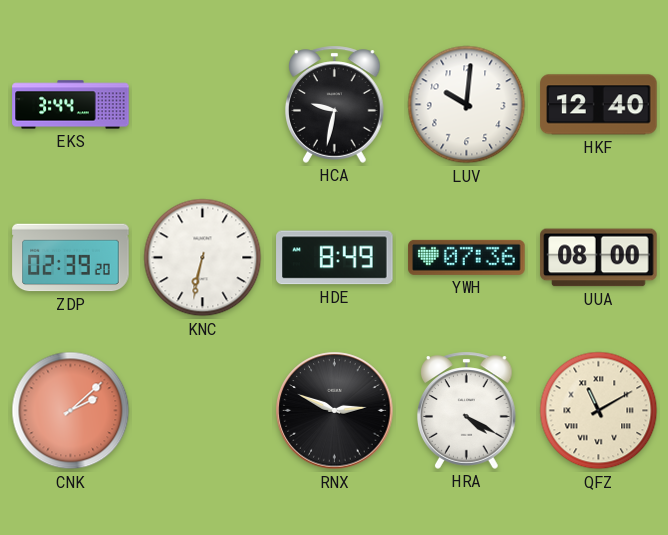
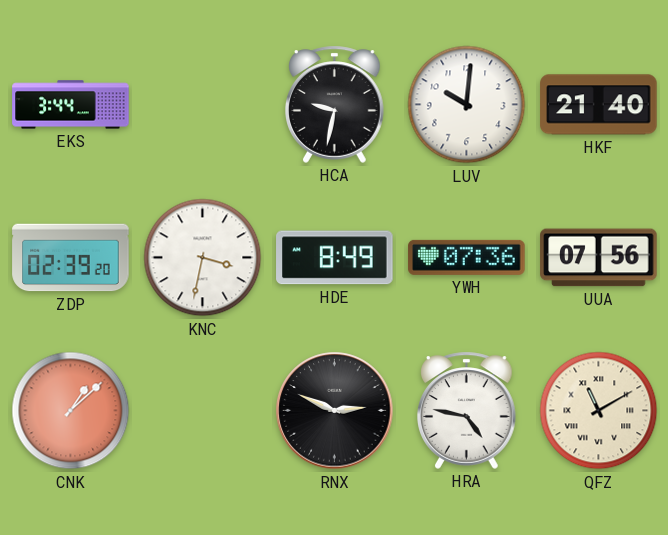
HKF: 12:40 -> 21:40 (599, 105)
KNC: 6:32 -> 3:32 (203, 258)
UUA: 08:00 -> 07:56 (599, 258)
CNK: 2:08 -> 1:08 (71, 411)
HRA: 4:20 -> 4:47 (467, 410)
